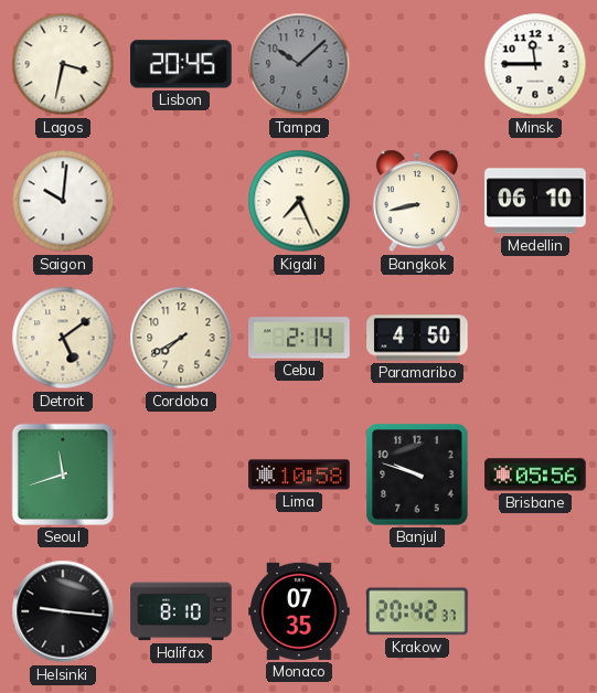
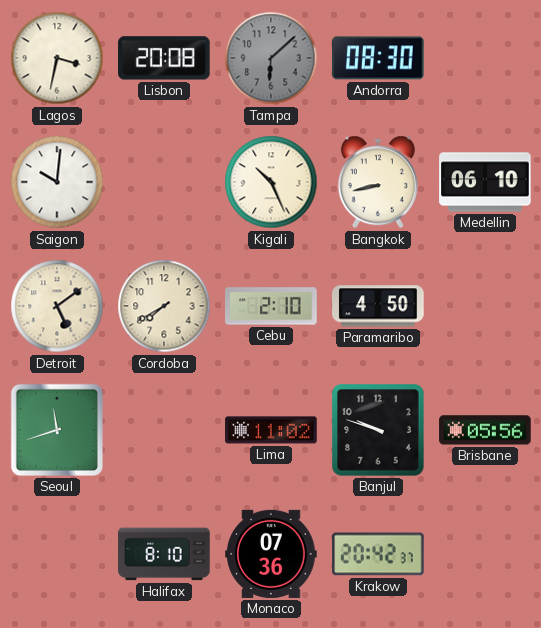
Lisbon: 20:45 -> 20:08 (164, 58)
Tampa: 10:08 -> 6:08 (271, 58)
Andorra: none -> 08:30 (378, 58)
Minsk: 11:45 -> none (535, 64)
Kigali: 7:26 -> 10:26 (271, 182)
Cebu: 2:14 -> 2:10 (271, 306)
Lima: 10:58 -> 11:02 (271, 430)
Helsinki: 9:16 -> none (63, 611)
Monaco: 07:35 -> 07:36 (271, 554)
